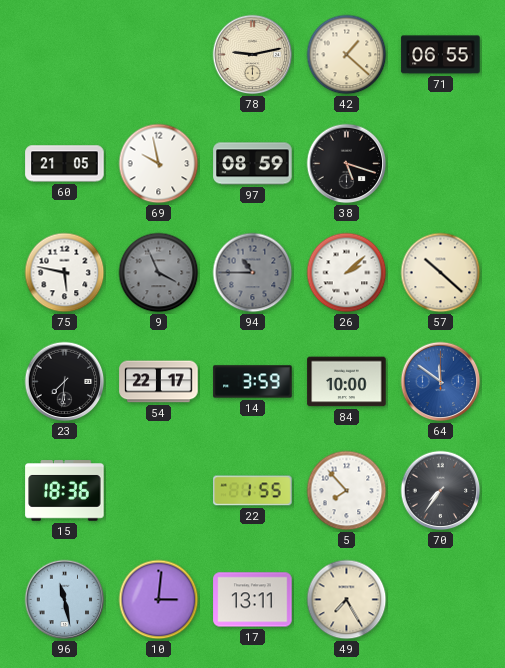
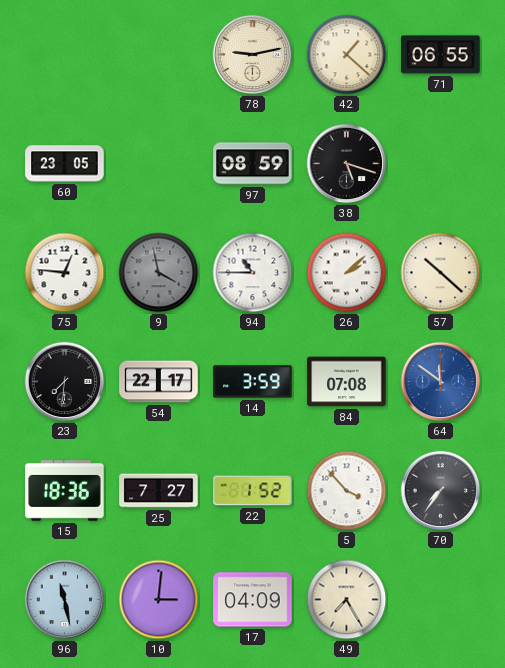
60: 21:05 -> 23:05 (65, 164)
69: 9:58 -> none (159, 164)
75: 5:47 -> 12:46 (65, 273)
9: 3:56 -> 3:58 (159, 273)
94 dial: grey -> white (253, 273)
84: 10:00 -> 07:08 (347, 382)
25: none -> 7:27 (159, 491)
22: 1:55 -> 1:52 (253, 491)
5: 7:53 -> 3:53 (347, 491)
17: 13:11 -> 04:09 (253, 600)
